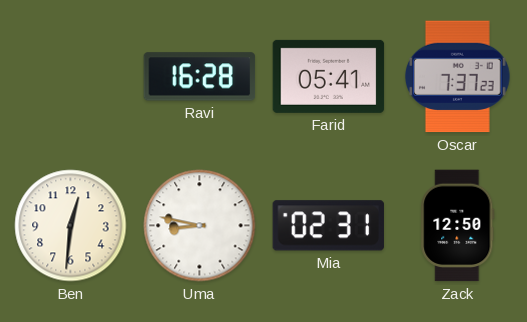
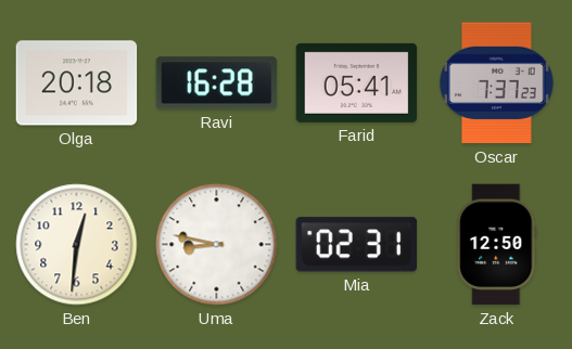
Olga: none -> 20:18 (77, 83)
